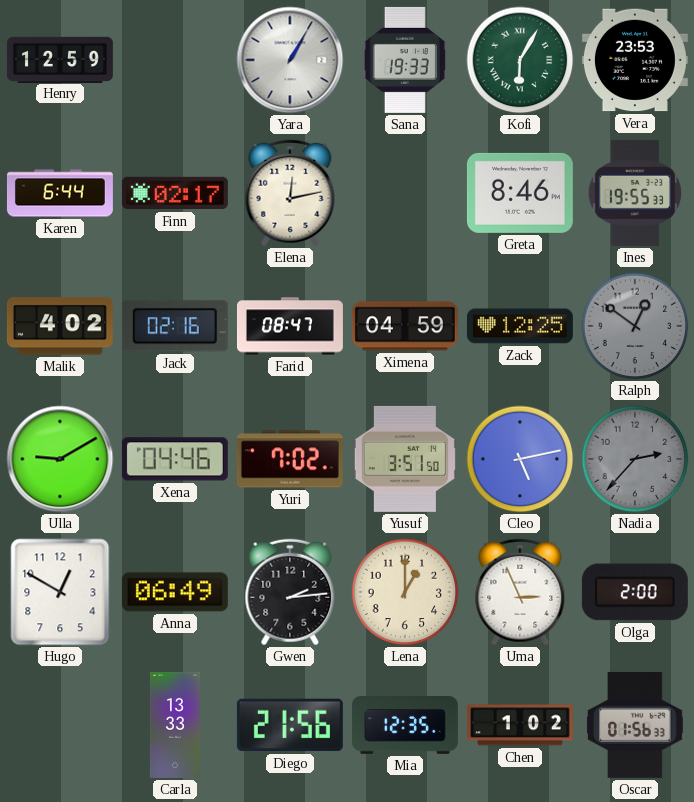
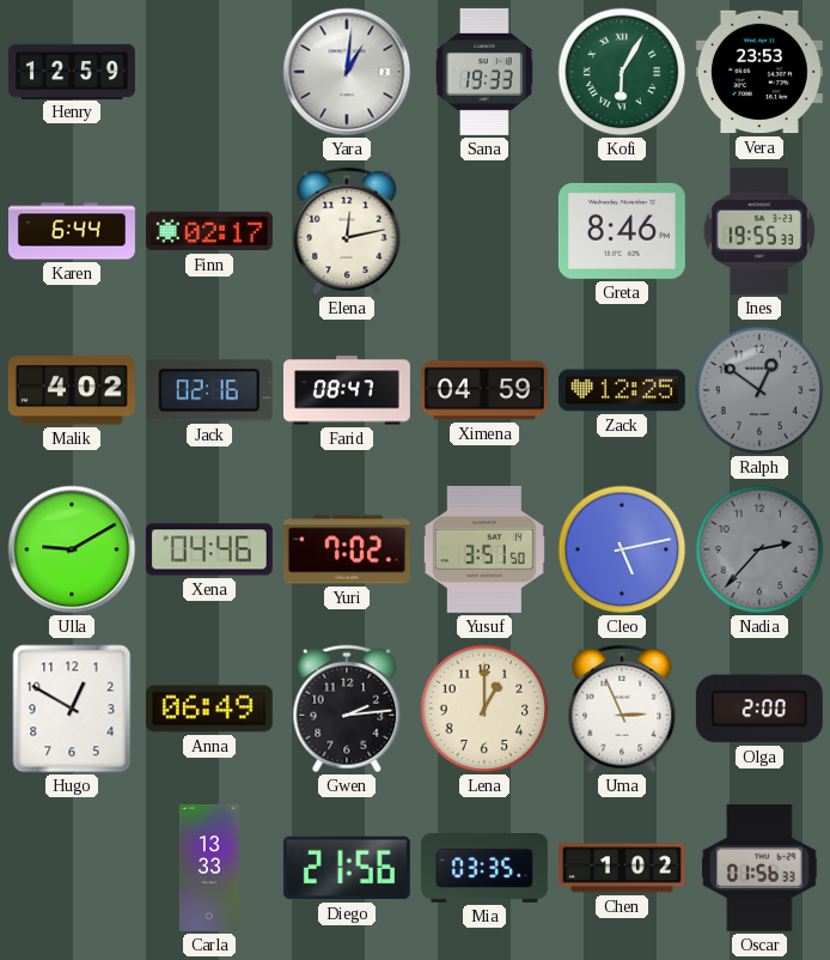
Yara: 1:05 -> 1:01 (347, 72)
Mia: 12:35 -> 03:35 (484, 869)
